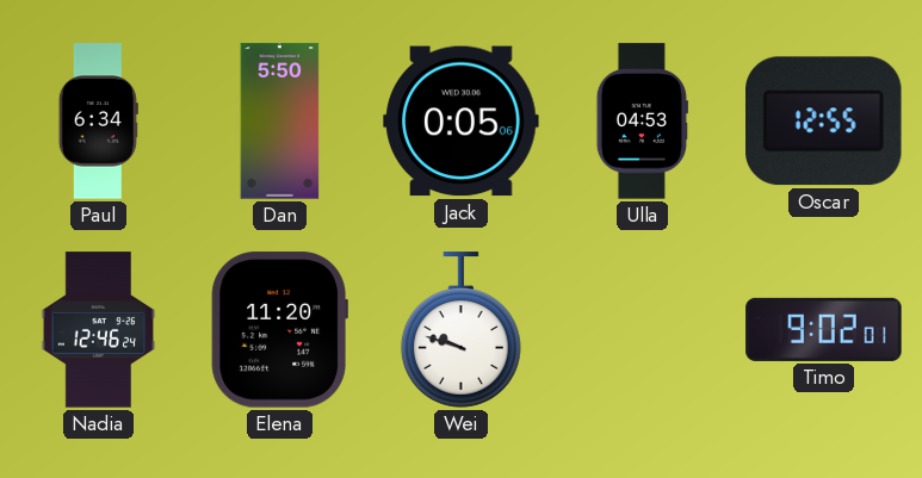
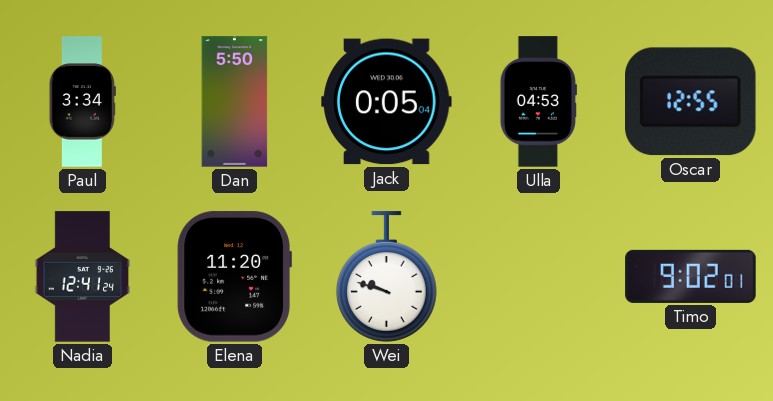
Paul: 6:34 -> 3:34 (82, 102)
Jack: 0:05:06 -> 0:05:04 (387, 102)
Nadia: 12:46 -> 12:41 (83, 277)
